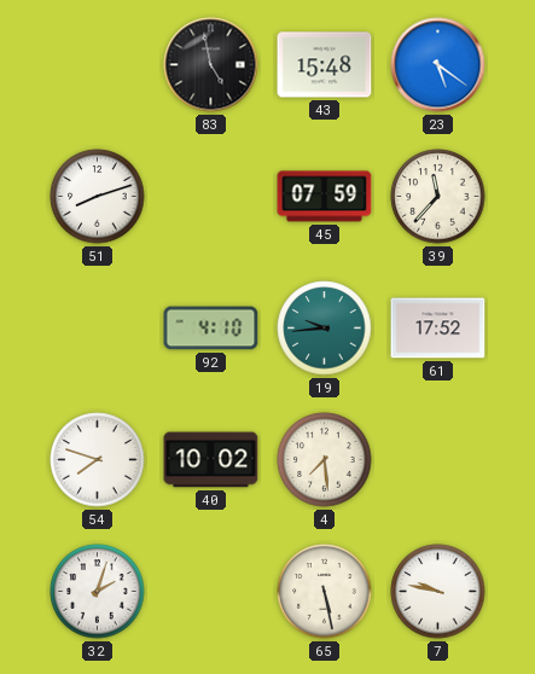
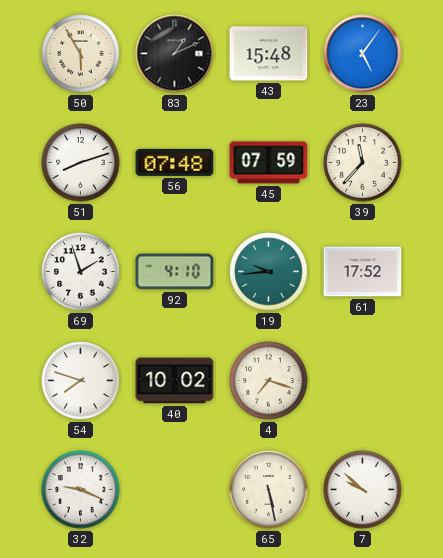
50: none -> 5:55 (81, 54)
83: 4:58 -> 1:11 (175, 54)
23: 5:21 -> 5:06 (363, 54)
56: none -> 07:48 (175, 162)
69: none -> 1:57 (81, 272)
4: 7:29 -> 7:18 (269, 381)
32: 2:03 -> 9:19 (81, 490)
7: 9:47 -> 9:52 (363, 490)
